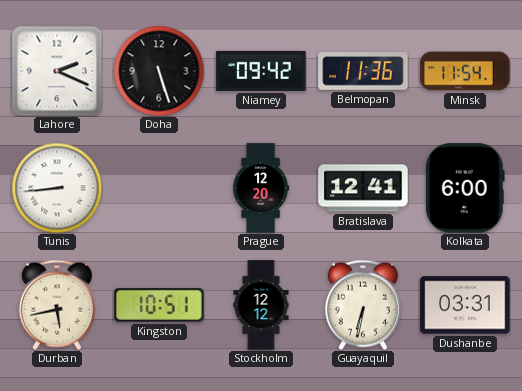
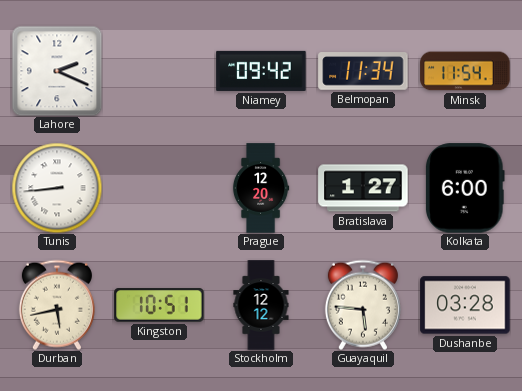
Doha: 5:27 -> none (159, 71)
Belmopan: 11:36 -> 11:34 (363, 71)
Bratislava: 12:41 -> 1:27 (363, 188)
Guayaquil: 6:32 -> 5:46 (363, 305)
Dushanbe: 03:31 -> 03:28 (465, 305)
